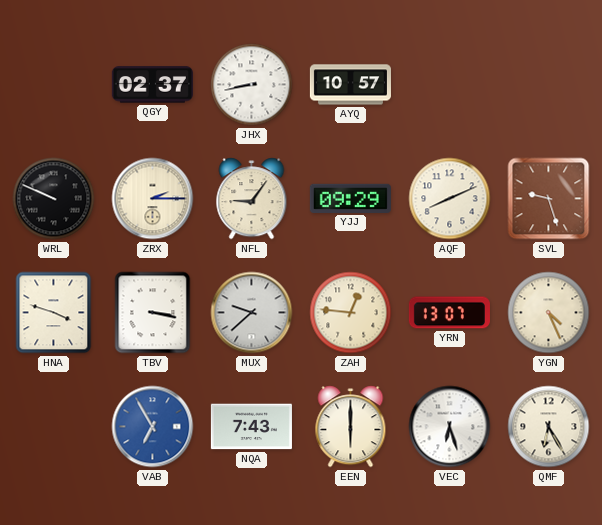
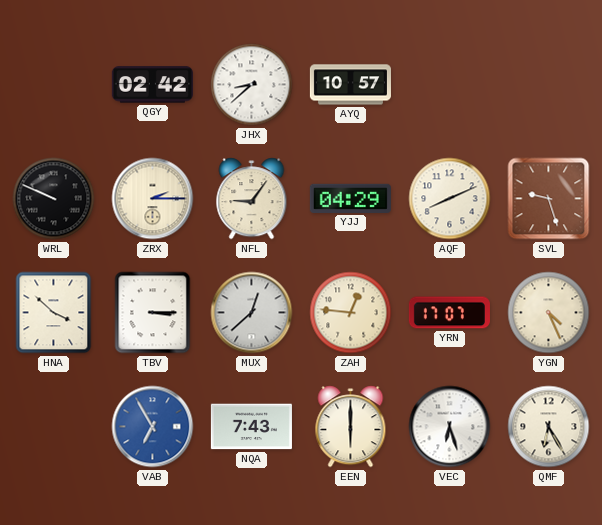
QGY: 02:37 -> 02:42 (152, 85)
JHX: 8:43 -> 8:38 (252, 85)
YJJ: 09:29 -> 04:29 (350, 198)
HNA: 3:48 -> 3:52 (54, 313)
TBV: 3:17 -> 3:15 (153, 313)
MUX: 9:38 -> 12:38 (252, 313)
YRN: 13:07 -> 17:07 (449, 313)
